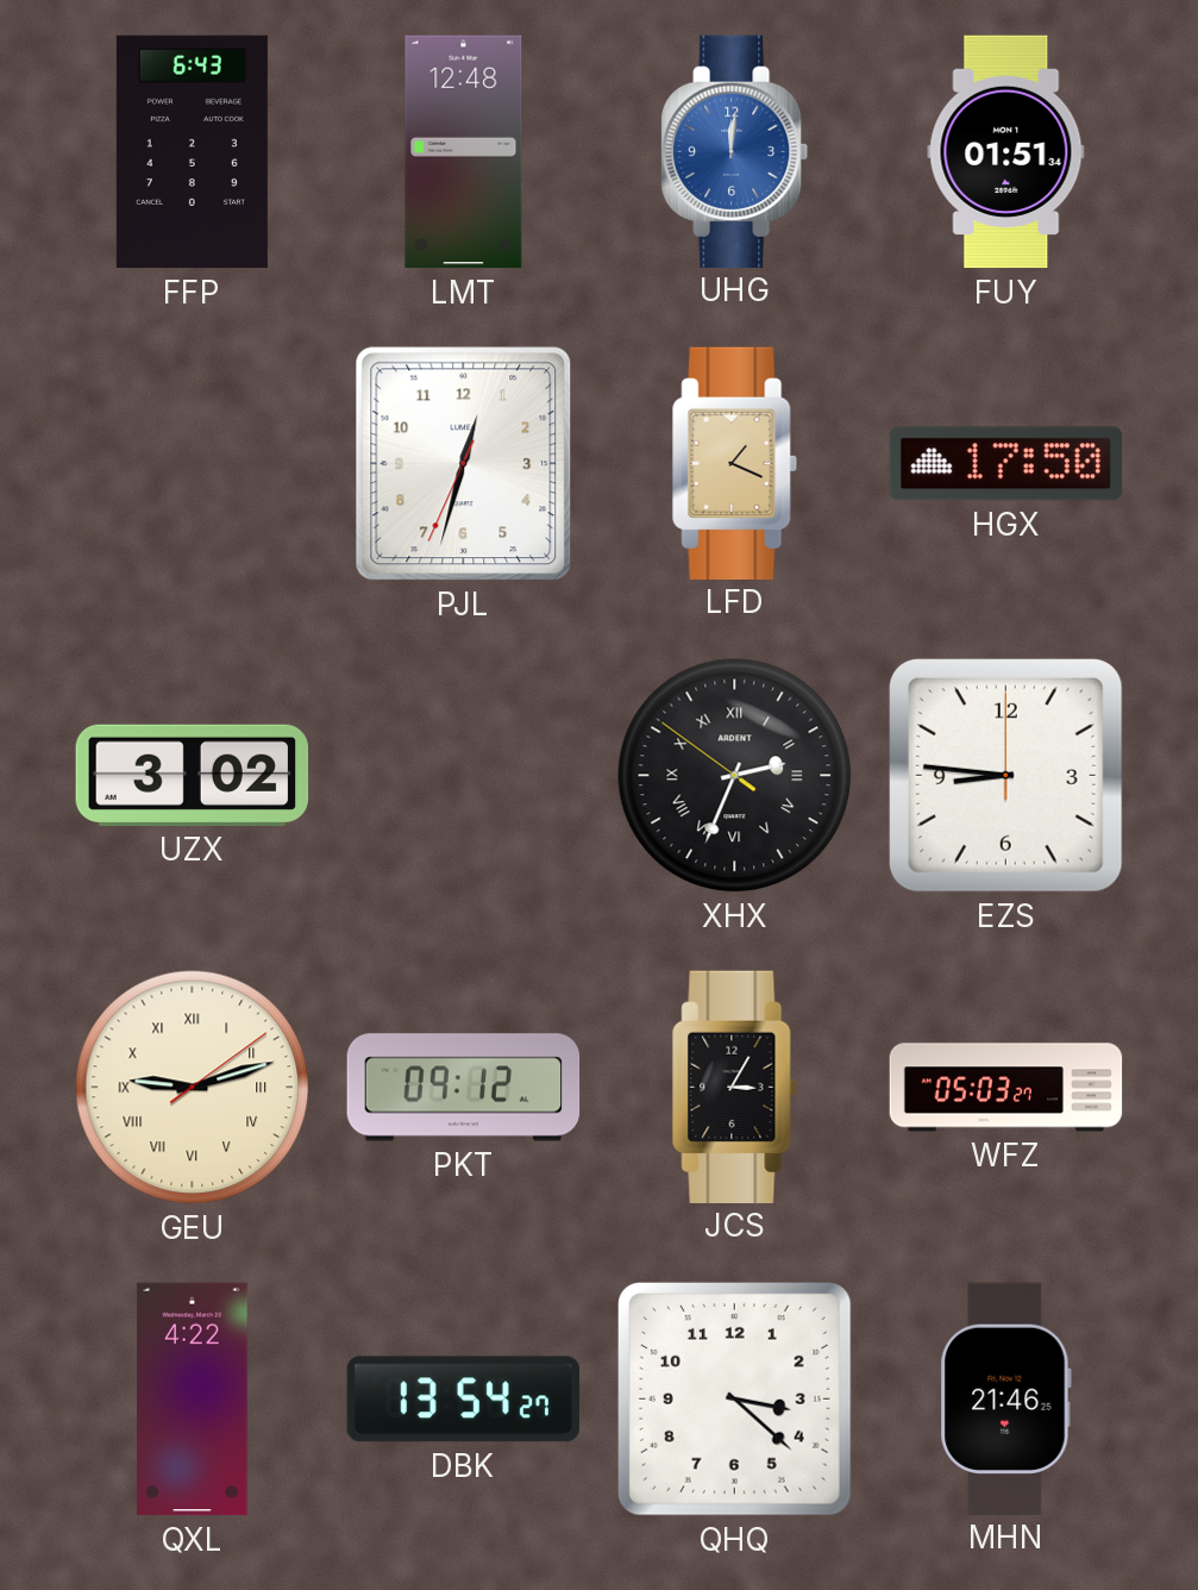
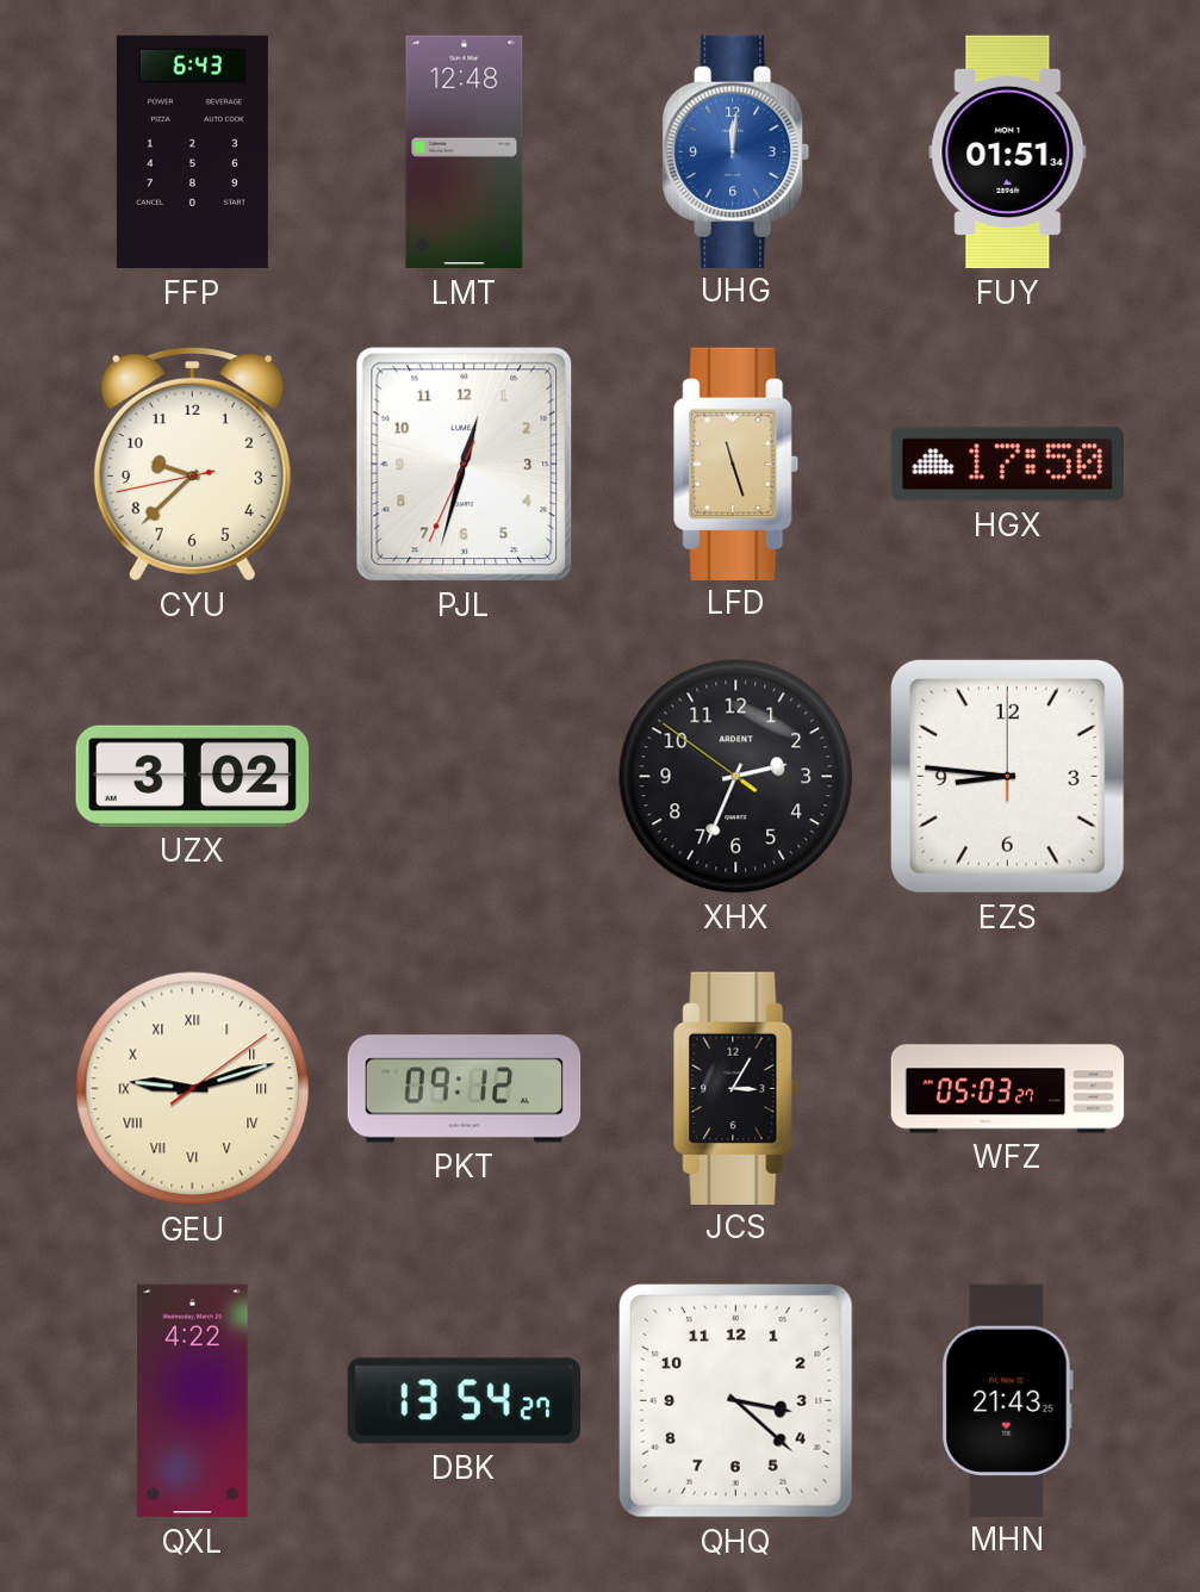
CYU: none -> 9:37 (192, 464)
LFD: 1:19 -> 11:27 (735, 464)
XHX numerals: Roman -> Arabic (736, 777)
MHN: 21:46 -> 21:43 (1007, 1400)
